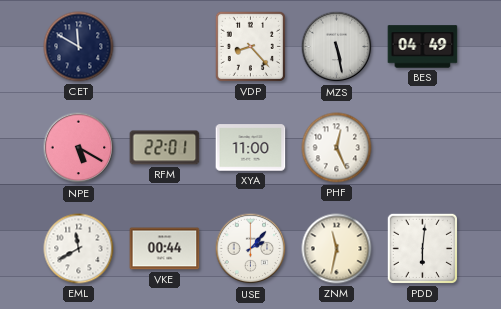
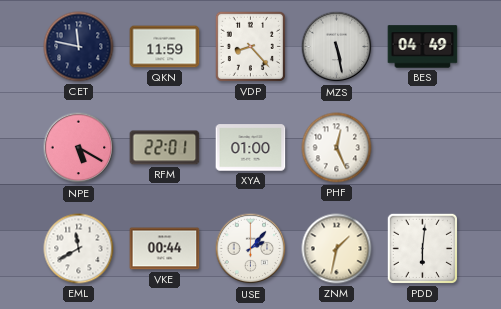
CET: 11:50 -> 11:47 (79, 47)
QKN: none -> 11:59 (165, 47)
XYA: 11:00 -> 01:00 (251, 148)
ZNM: 11:32 -> 1:32 (337, 249)
